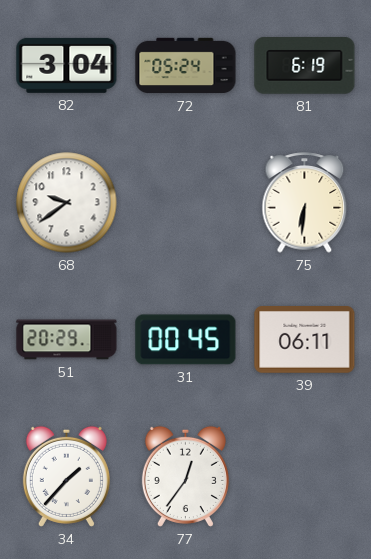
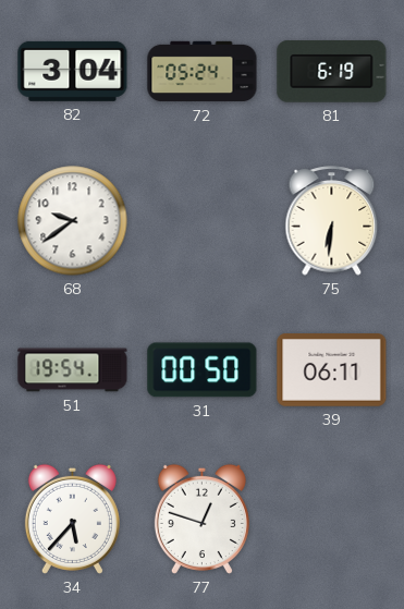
51: 20:29 -> 19:54 (73, 370)
31: 00:45 -> 00:50 (203, 370)
34: 1:37 -> 5:37 (72, 519)
77: 12:36 -> 12:48 (201, 519)
